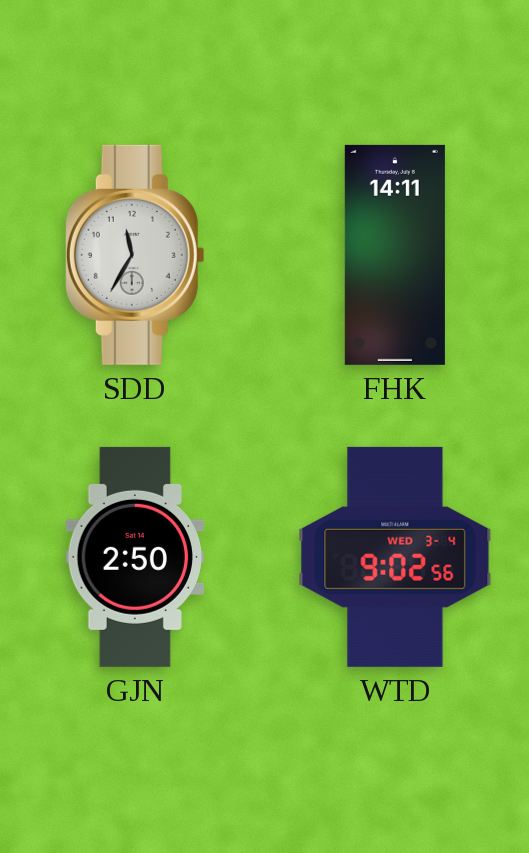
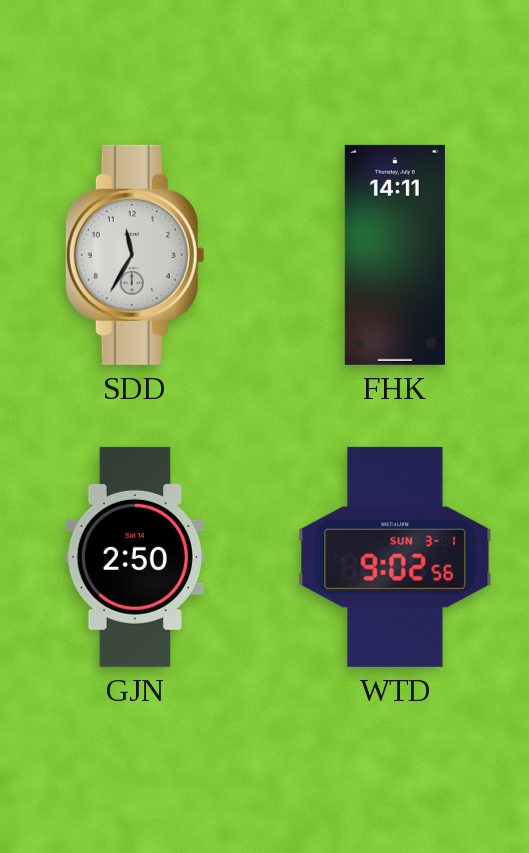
WTD date: WED 3-4 -> SUN 3-1 (395, 557)
